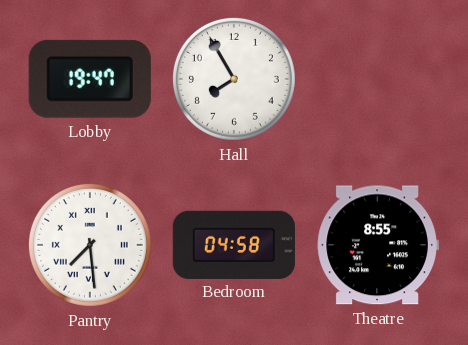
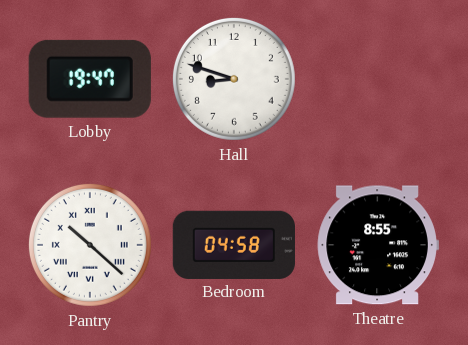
Hall: 7:55 -> 8:48 (234, 79)
Pantry: 7:29 -> 10:22 (90, 245)
